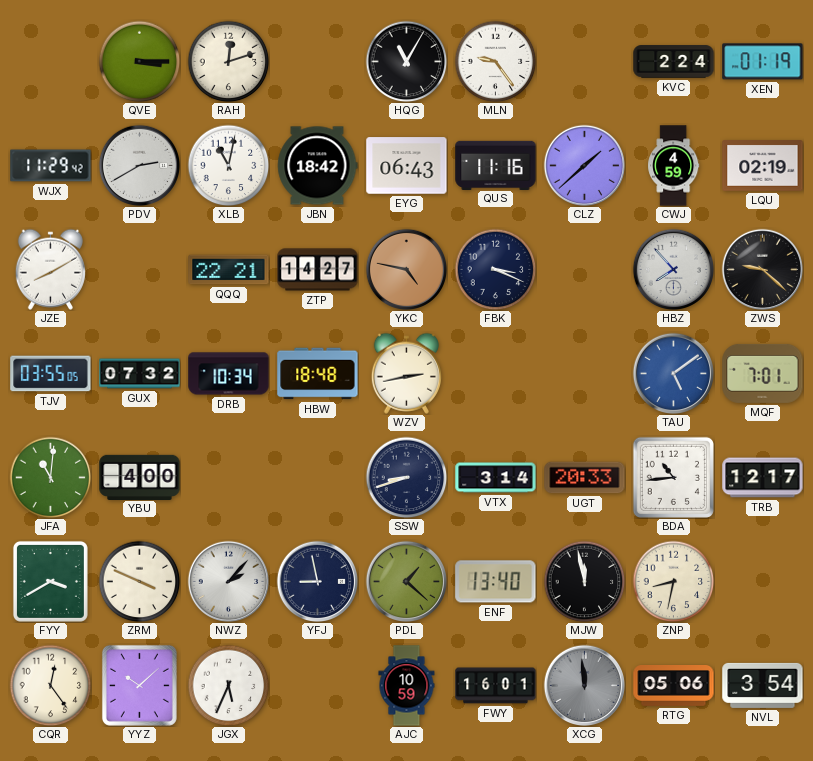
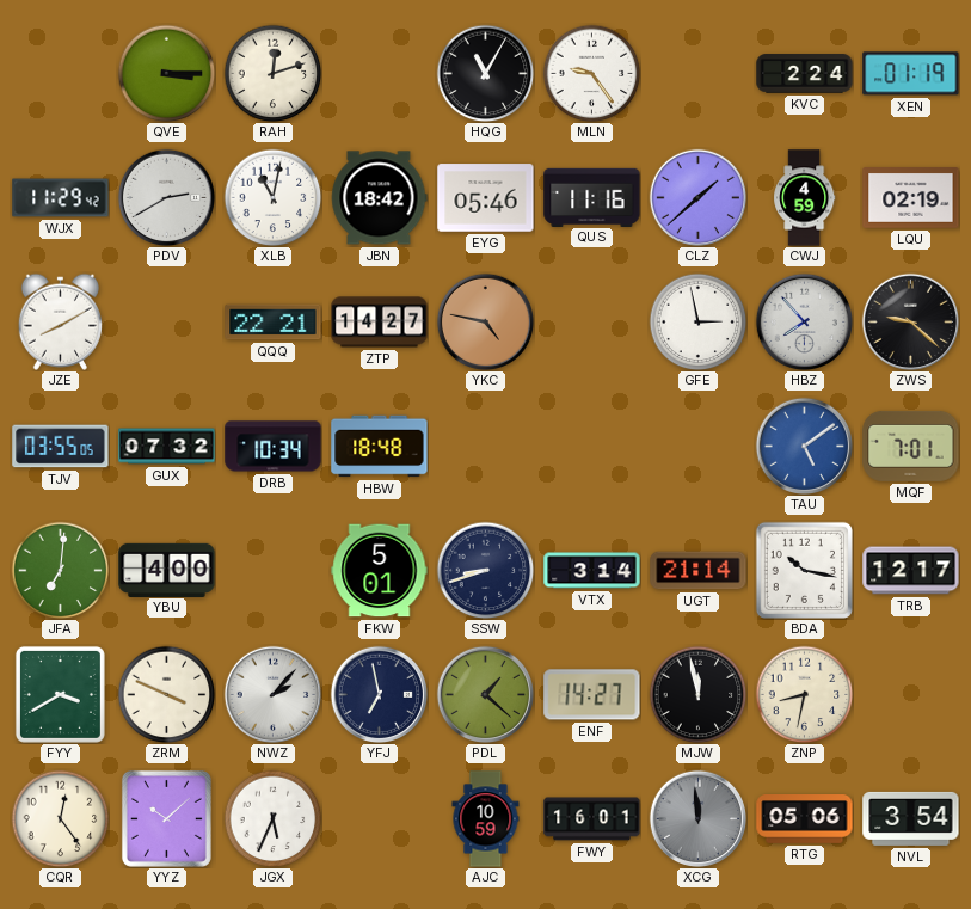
EYG: 06:43 -> 05:46 (486, 198)
FBK: 3:19 -> none (495, 269)
GFE: none -> 2:58 (697, 321)
WZV: 2:43 -> none (406, 373)
JFA: 11:01 -> 7:01 (60, 570)
FKW: none -> 5:01 (380, 571)
UGT: 20:33 -> 21:14 (699, 571)
BDA: 10:44 -> 10:17 (804, 570)
YFJ: 8:58 -> 6:58 (379, 694)
ENF: 13:40 -> 14:27 (592, 695)
